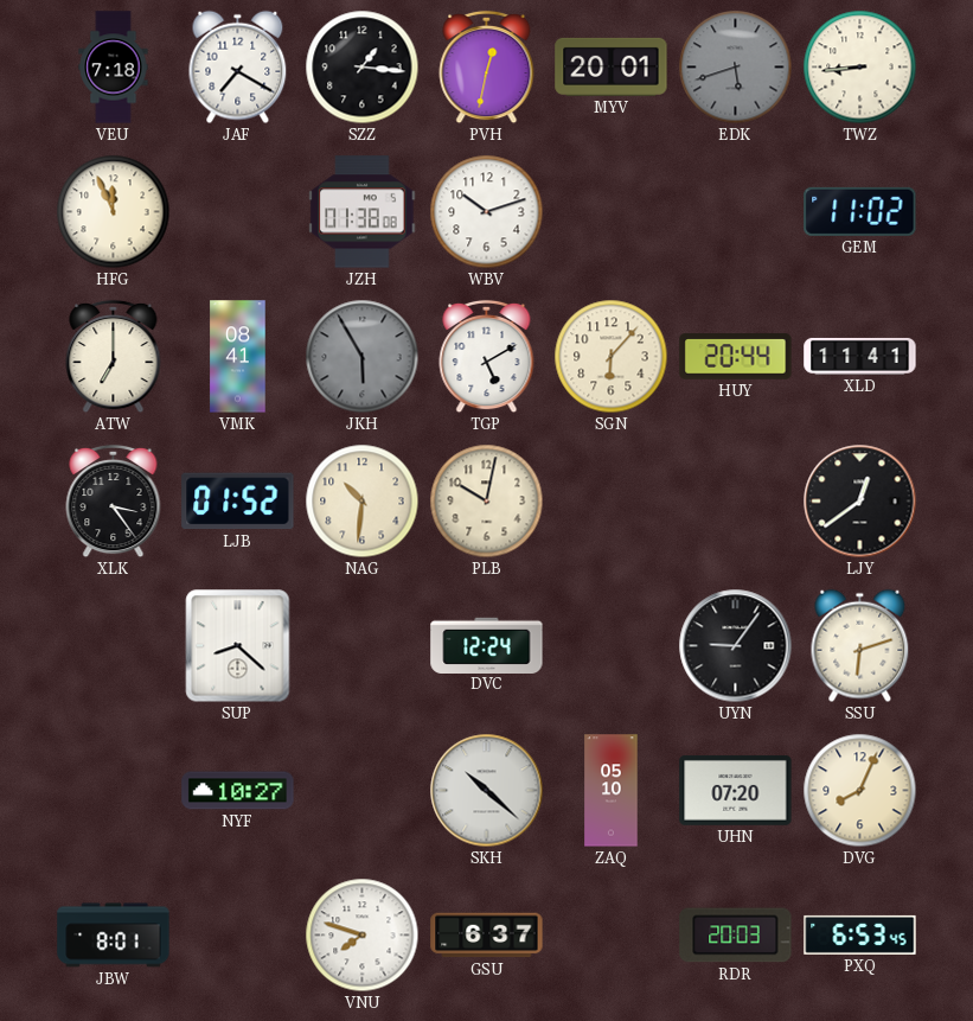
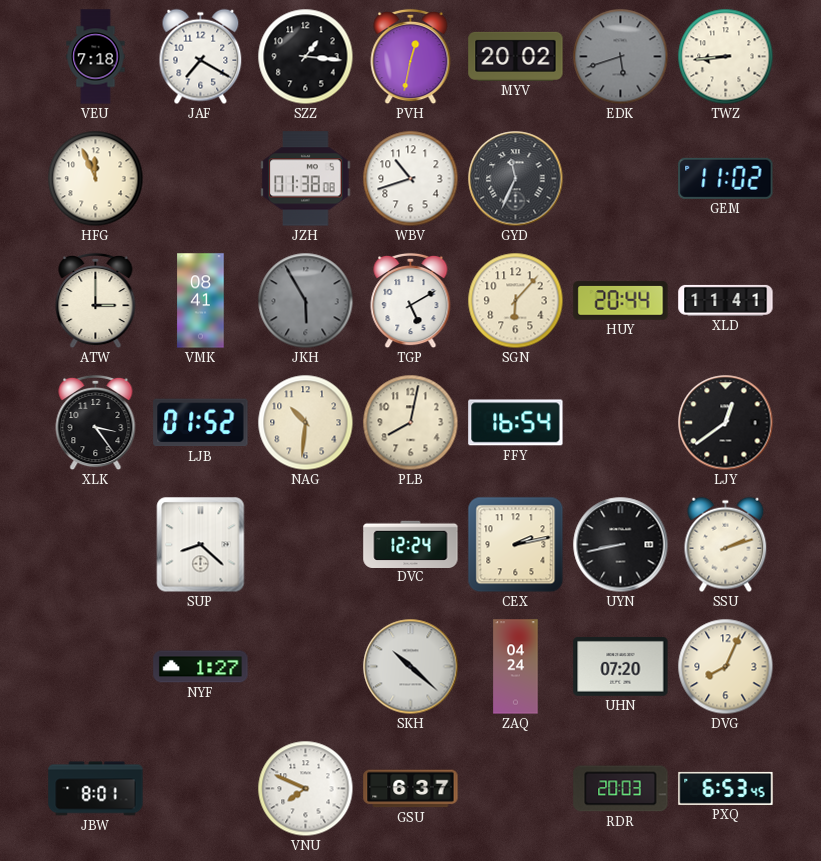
MYV: 20:01 -> 20:02 (516, 56)
WBV: 10:12 -> 10:42 (411, 179)
GYD: none -> 11:34 (516, 179)
ATW: 7:00 -> 3:00 (96, 301)
PLB: 10:02 -> 8:02 (411, 423)
FFY: none -> 16:54 (516, 423)
CEX: none -> 2:13 (516, 545)
UYN: 9:06 -> 8:43 (621, 545)
SSU: 6:12 -> 2:12 (726, 545)
NYF: 10:27 -> 1:27 (201, 667)
ZAQ: 05:10 -> 04:24 (516, 667)
VNU: 7:48 -> 7:49 (306, 789)
